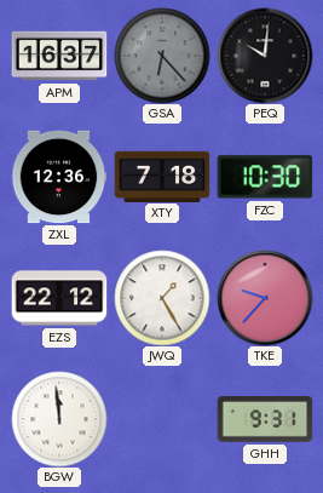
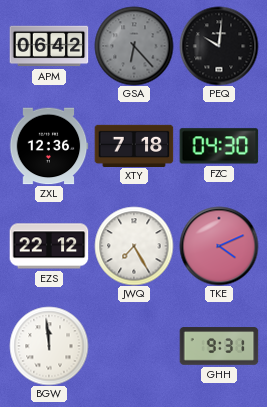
APM: 16:37 -> 06:42 (49, 46)
FZC: 10:30 -> 04:30 (219, 146)
JWQ: 1:25 -> 7:25 (134, 246)
TKE: 9:37 -> 4:11 (219, 246)
